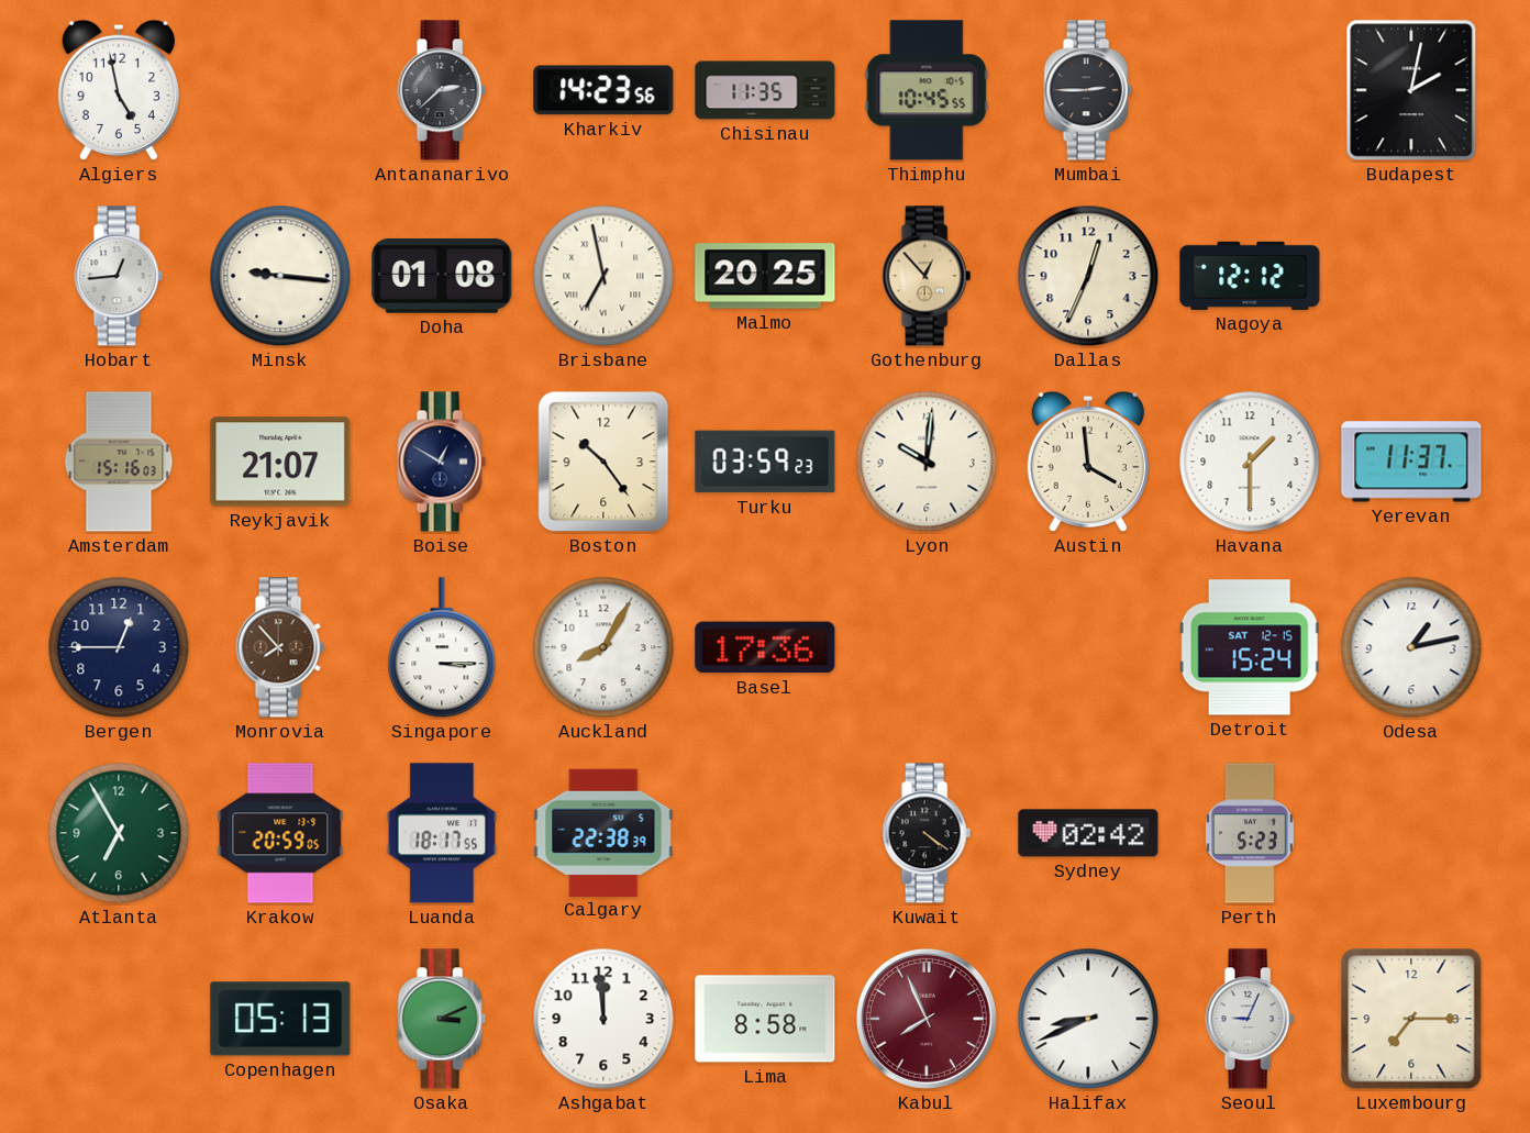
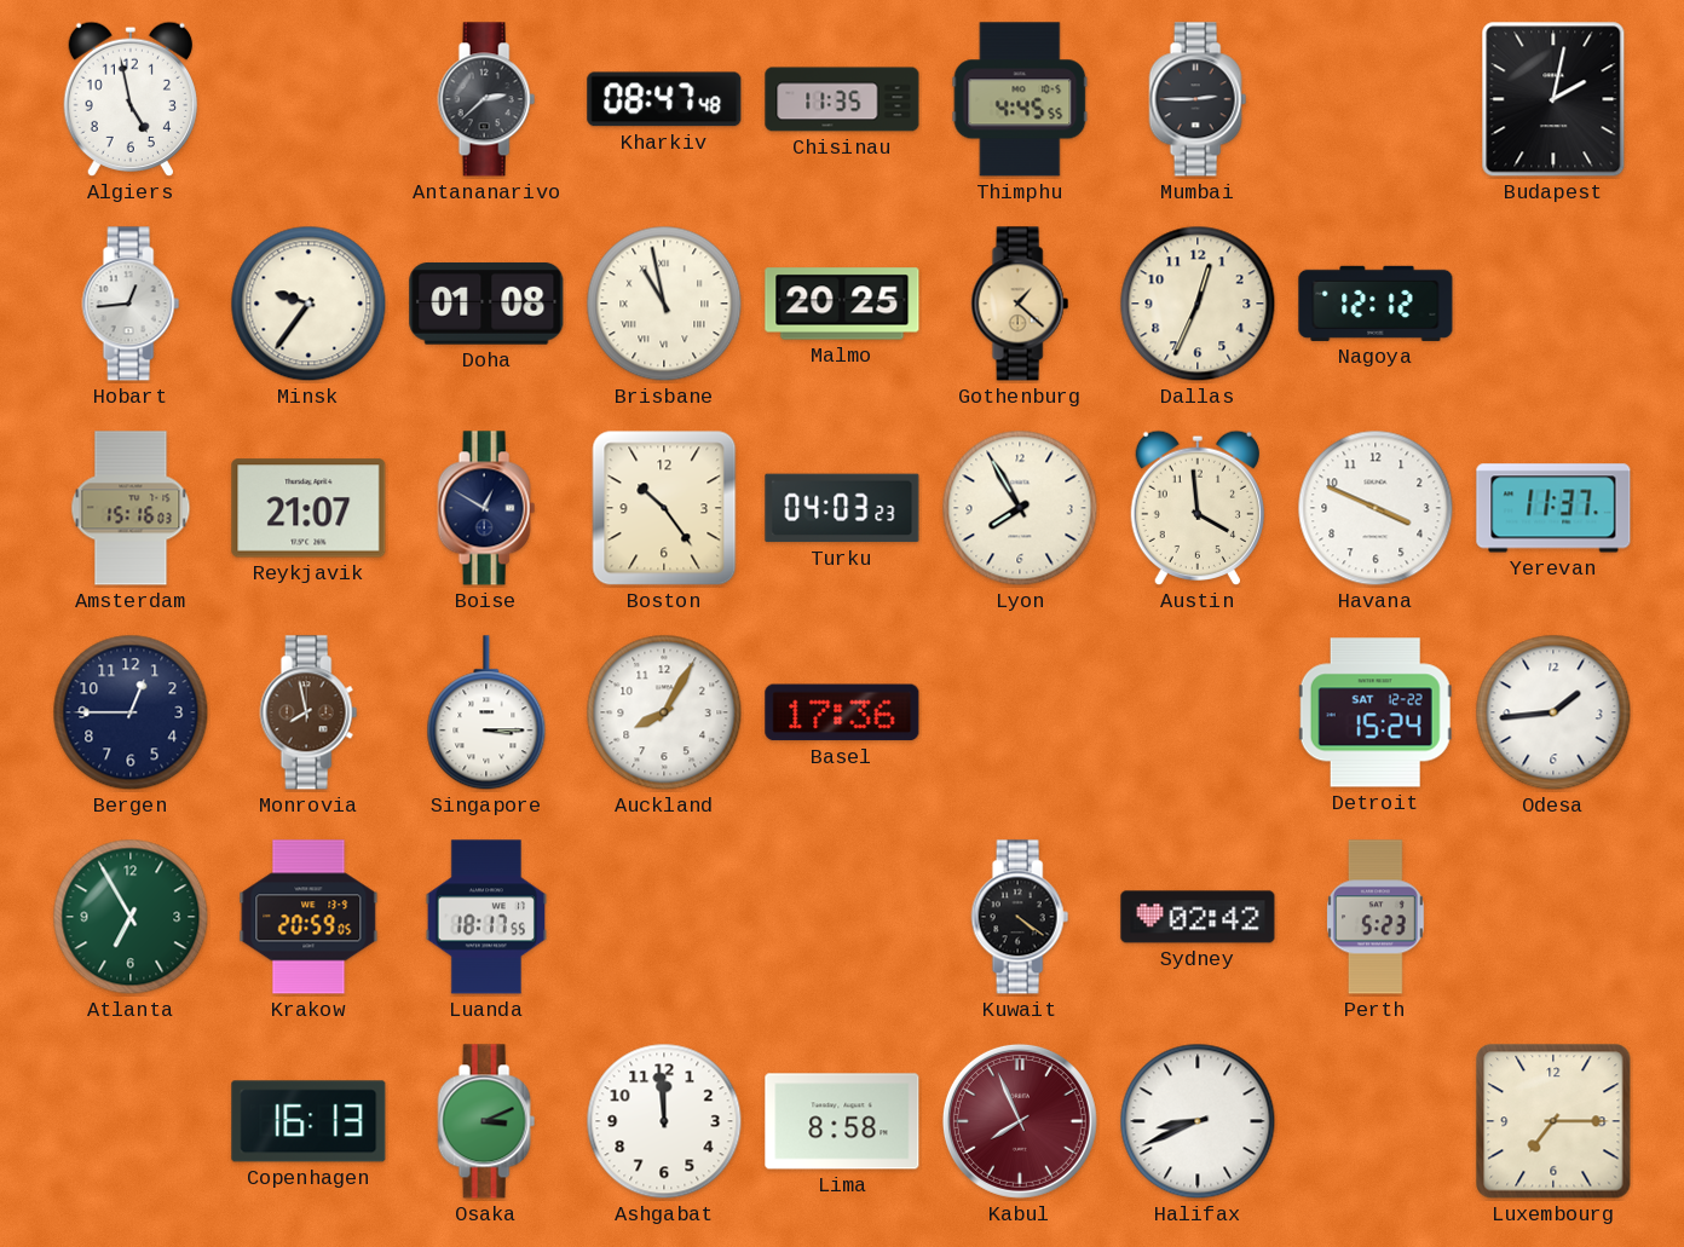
Kharkiv: 14:23 -> 08:47 (664, 99)
Thimphu: 10:45 -> 4:45 (1020, 99)
Minsk: 9:16 -> 9:36 (308, 304)
Brisbane: 6:58 -> 10:58 (664, 304)
Gothenburg: 12:53 -> 1:22 (1020, 304)
Turku: 03:59 -> 04:03 (842, 508)
Lyon: 10:01 -> 7:55 (1020, 508)
Havana: 1:30 -> 3:49 (1376, 508)
Monrovia: 7:53 -> 7:58 (308, 712)
Detroit date: SAT 12-15 -> SAT 12-22 (1376, 712)
Odesa: 1:13 -> 1:44 (1553, 712)
Calgary: 22:38 -> none (603, 832)
Copenhagen: 05:13 -> 16:13 (308, 1121)
Seoul: 9:04 -> none (1250, 1019)
